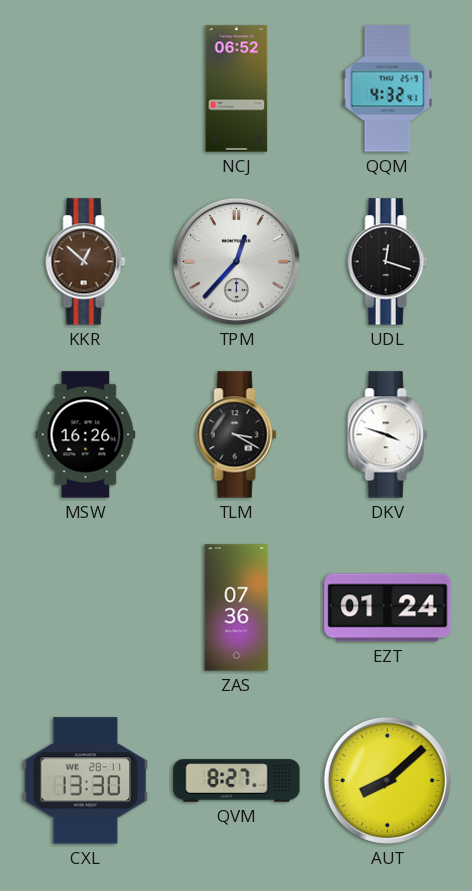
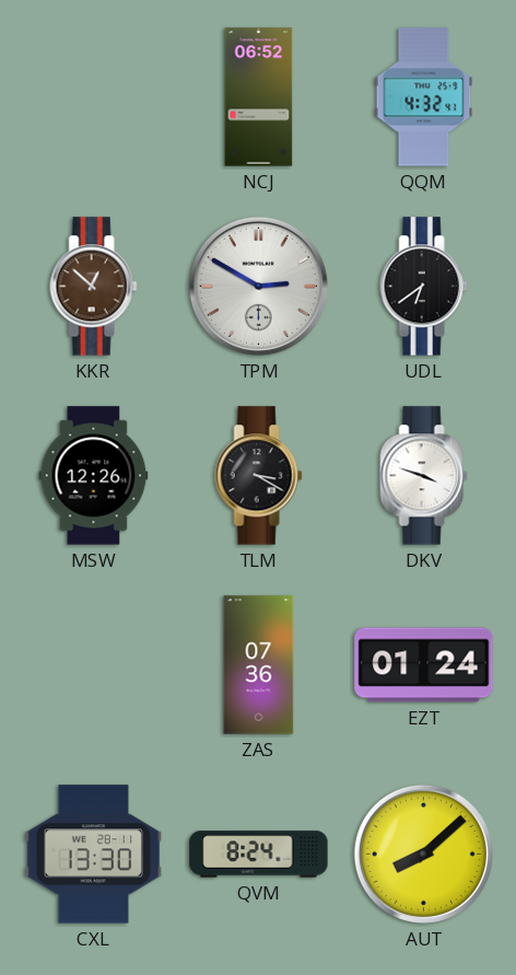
TPM: 12:37 -> 2:50 (258, 286)
UDL: 12:18 -> 6:39 (424, 287)
MSW: 16:26 -> 12:26 (94, 476)
QVM: 8:27 -> 8:24 (259, 855)
